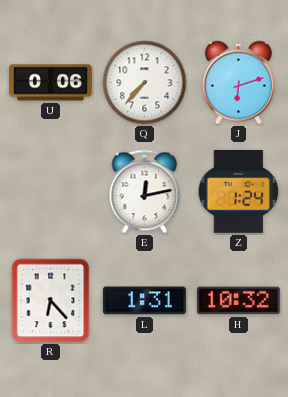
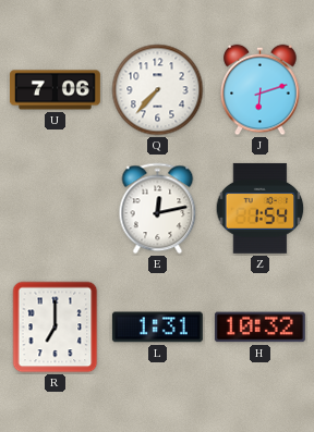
U: 0:06 -> 7:06 (55, 90)
Z: 1:24 -> 1:54 (261, 208)
R: 6:23 -> 7:00 (56, 328)
